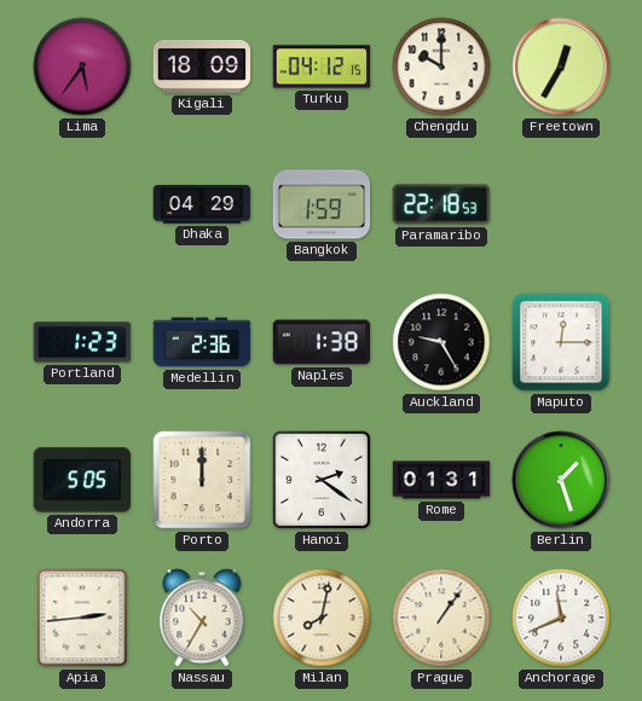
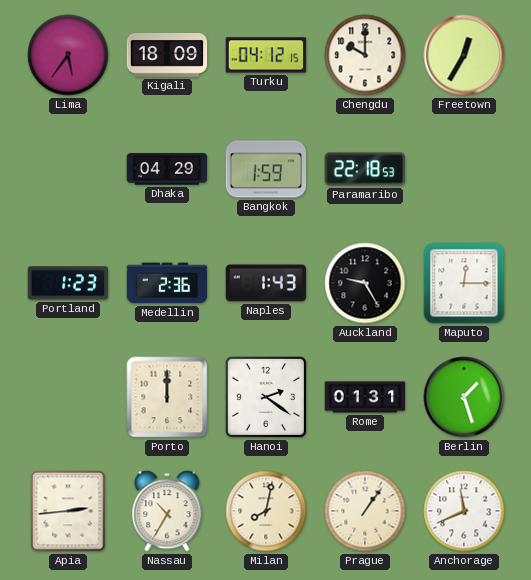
Naples: 1:38 -> 1:43 (266, 283)
Andorra: 5:05 -> none (81, 480)
